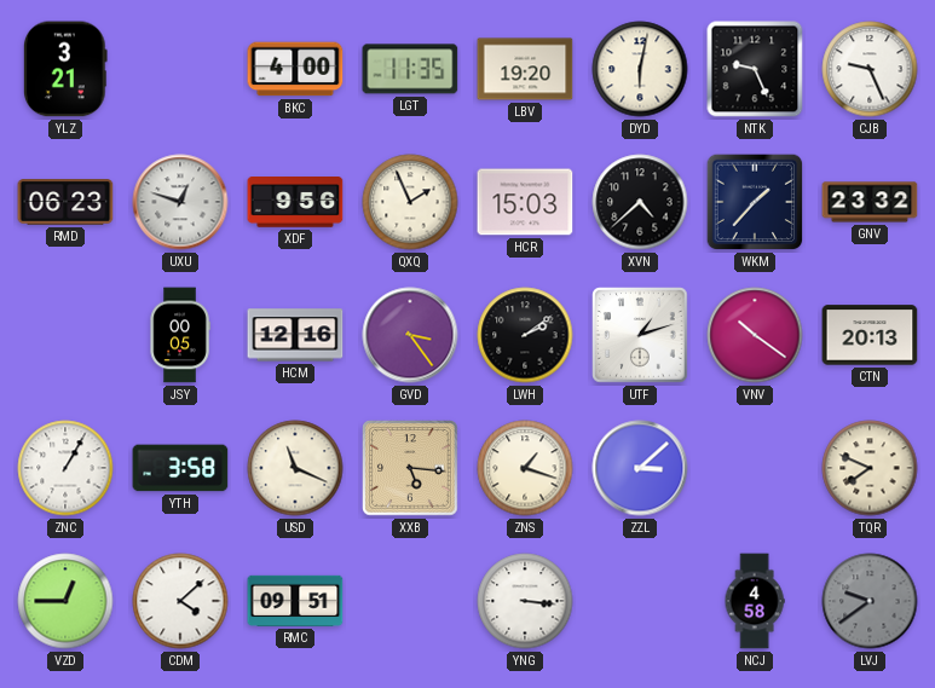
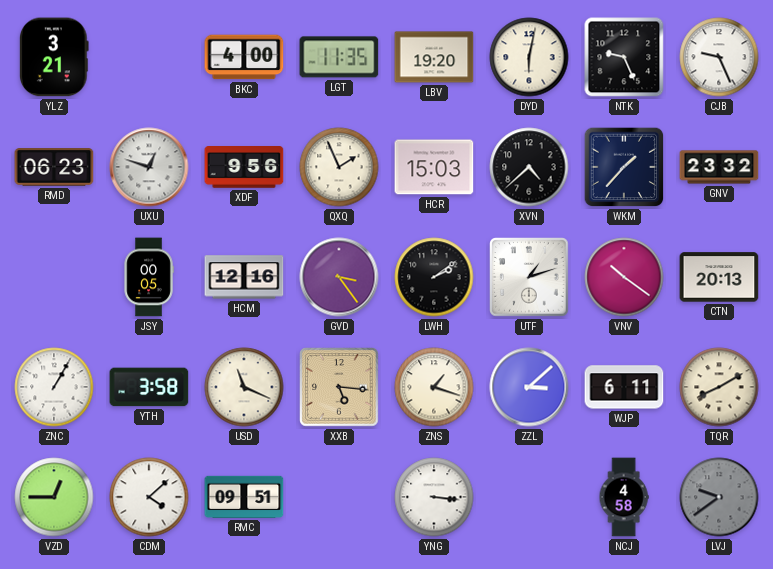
WJP: none -> 6:11 (624, 387)
TQR: 7:49 -> 8:10 (719, 387)
